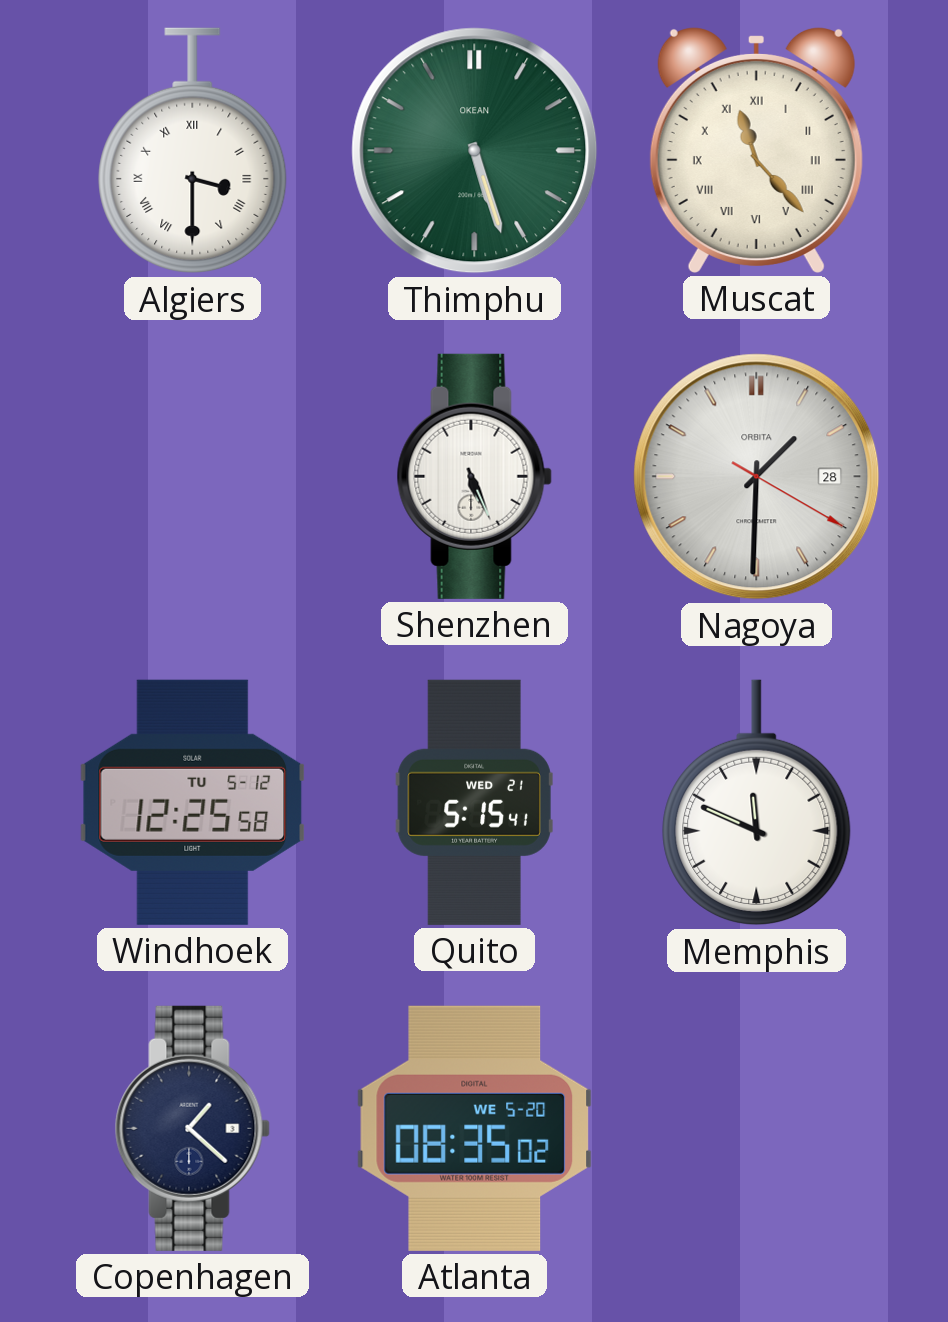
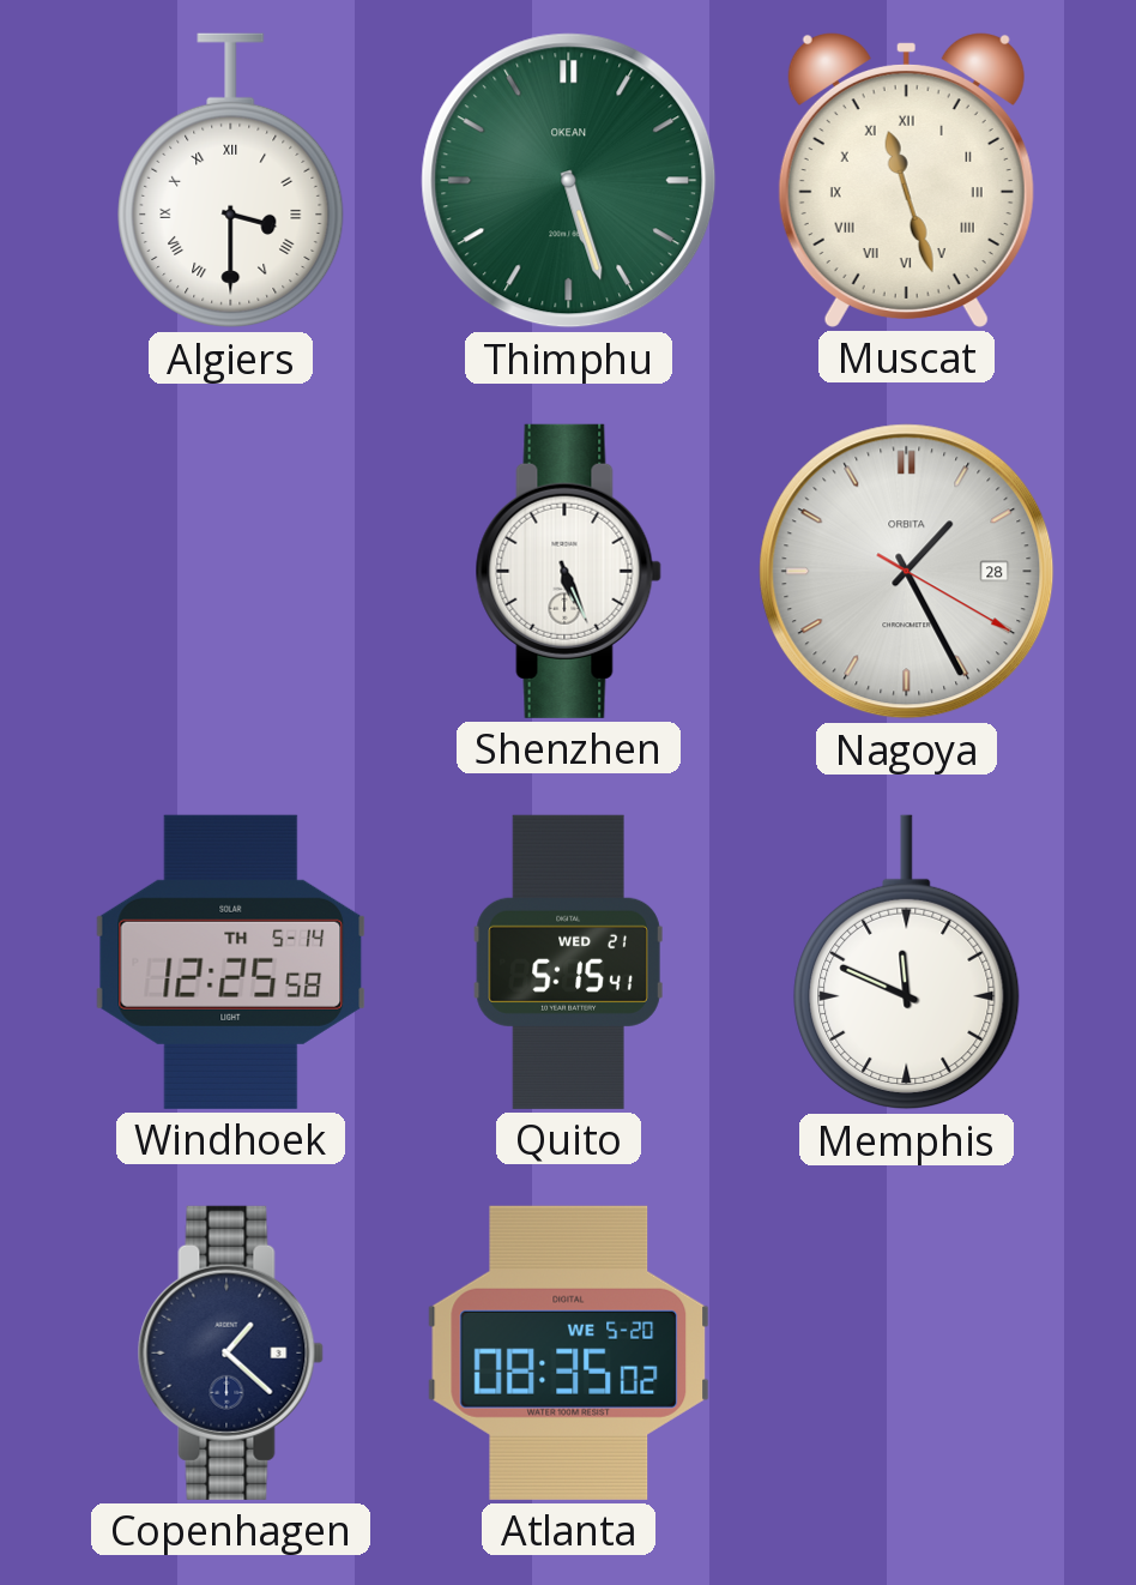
Muscat: 11:23 -> 11:27 (906, 181)
Nagoya: 1:30 -> 1:25 (907, 572)
Windhoek date: TU 5-12 -> TH 5-14 (231, 962)
